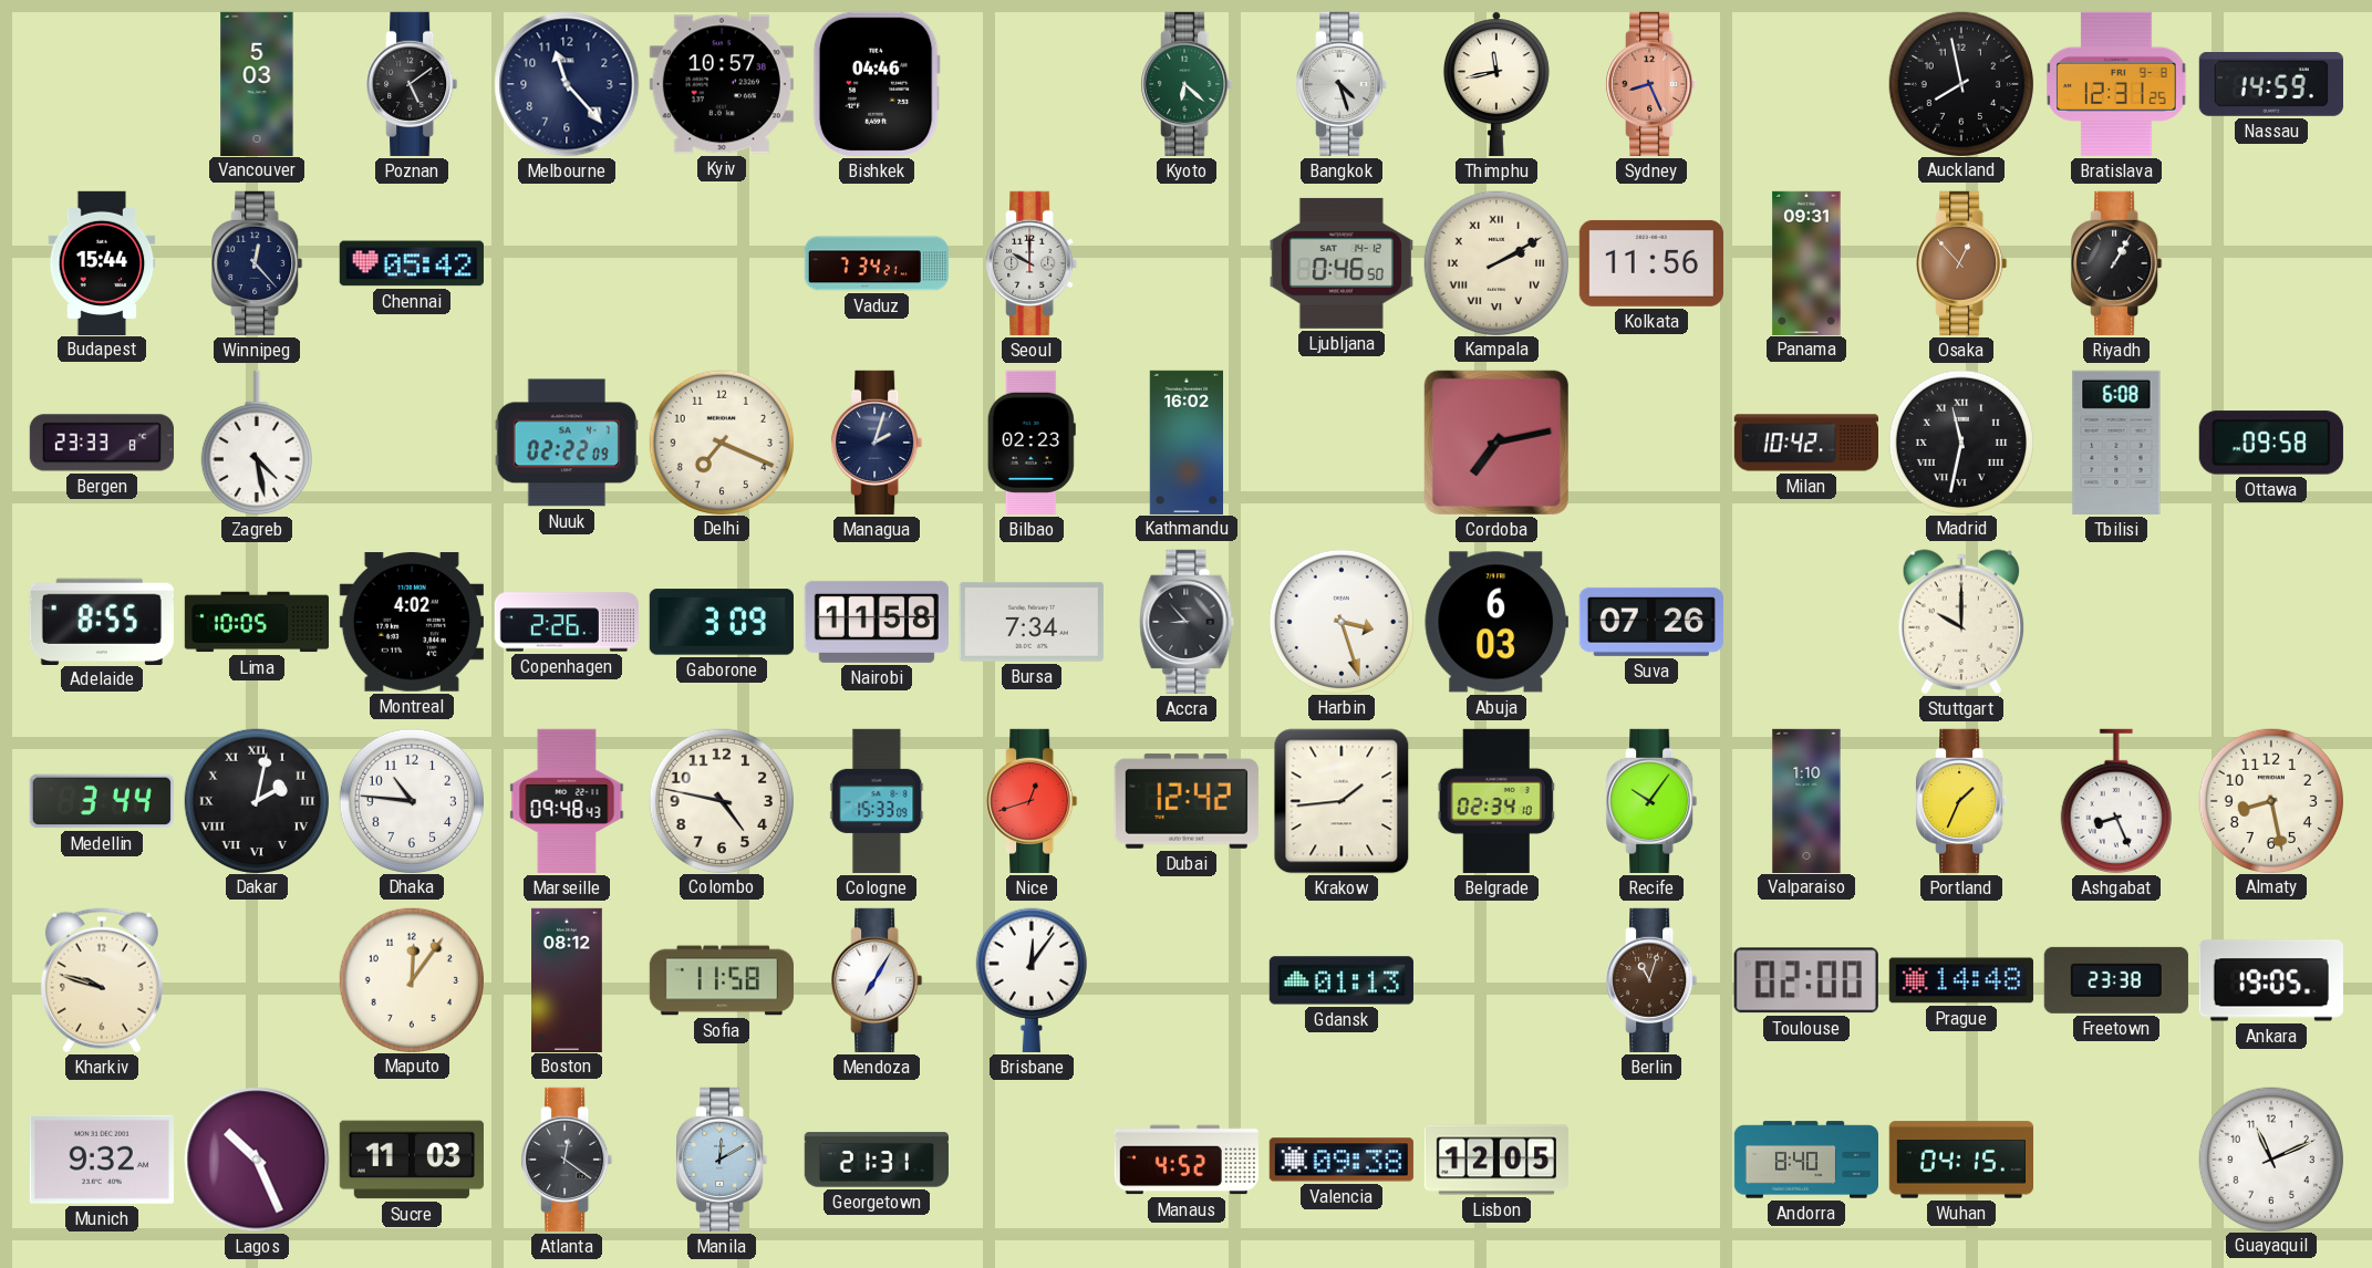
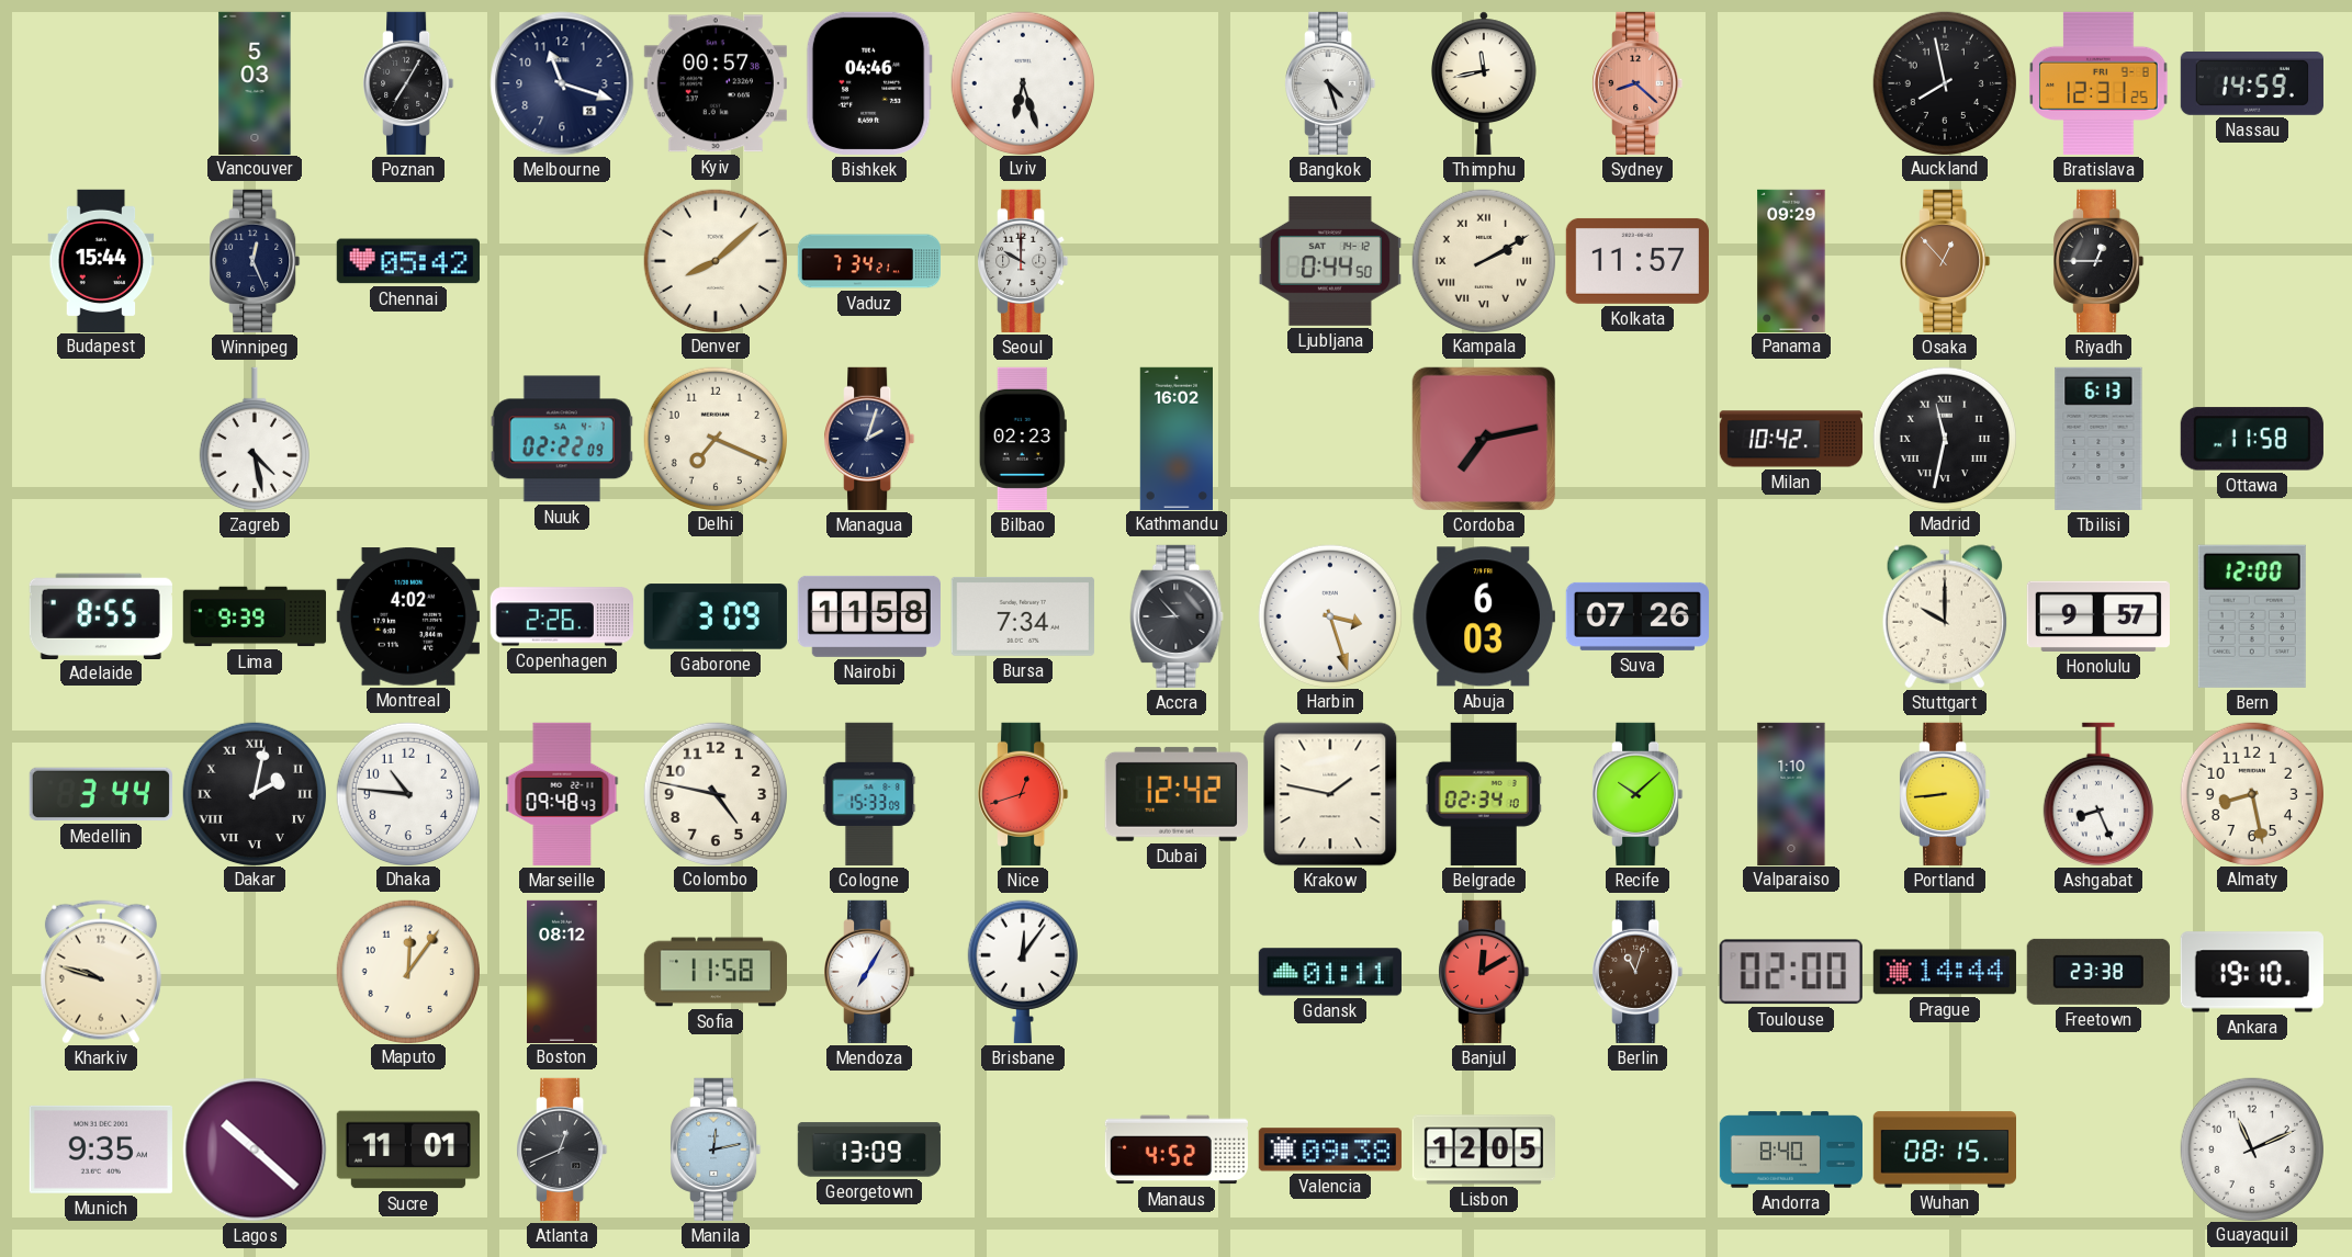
Poznan: 5:09 -> 7:05 (408, 83)
Melbourne: 11:23 -> 11:18 (562, 83)
Kyiv: 10:57 -> 00:57 (716, 83)
Lviv: none -> 6:27 (1022, 82)
Kyoto: 6:22 -> none (1187, 84)
Sydney: 8:26 -> 8:22 (1638, 83)
Winnipeg: 12:23 -> 12:26 (255, 261)
Denver: none -> 8:08 (714, 260)
Ljubljana: 0:46 -> 0:44 (1330, 261)
Kolkata: 11:56 -> 11:57 (1638, 261)
Panama: 09:31 -> 09:29 (1791, 260)
Riyadh: 1:05 -> 12:45 (2098, 261)
Bergen: 23:33 -> none (102, 443)
Tbilisi: 6:08 -> 6:13 (2098, 439)
Ottawa: 09:58 -> 11:58 (2252, 439)
Lima: 10:05 -> 9:39 (254, 616)
Honolulu: none -> 9:57 (2098, 616)
Bern: none -> 12:00 (2252, 616)
Krakow: 1:44 -> 1:47 (1330, 794)
Recife: 10:06 -> 10:08 (1638, 794)
Portland: 1:34 -> 8:44 (1945, 794)
Gdansk: 01:13 -> 01:11 (1330, 972)
Banjul: none -> 12:10 (1484, 972)
Prague: 14:48 -> 14:44 (1945, 972)
Ankara: 19:05 -> 19:10 (2252, 972)
Munich: 9:32 -> 9:35 (101, 1150)
Lagos: 10:26 -> 10:22 (255, 1150)
Sucre: 11:03 -> 11:01 (408, 1150)
Atlanta: 12:21 -> 12:41 (562, 1150)
Manila: 12:10 -> 12:13 (716, 1150)
Georgetown: 21:31 -> 13:09 (869, 1150)
Wuhan: 04:15 -> 08:15 (1944, 1150)
